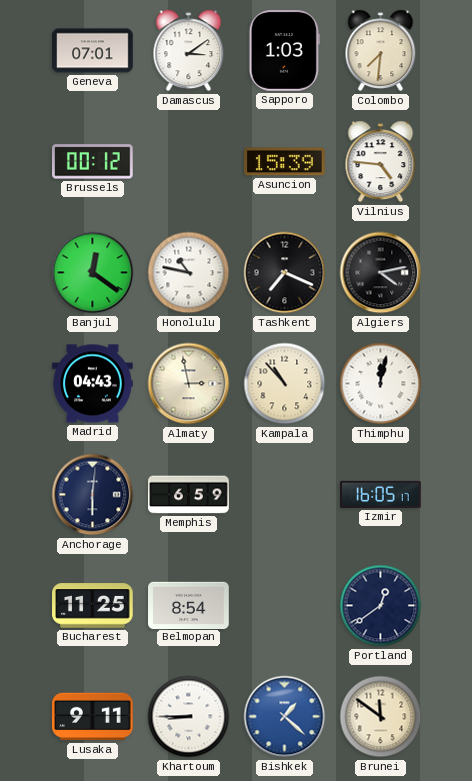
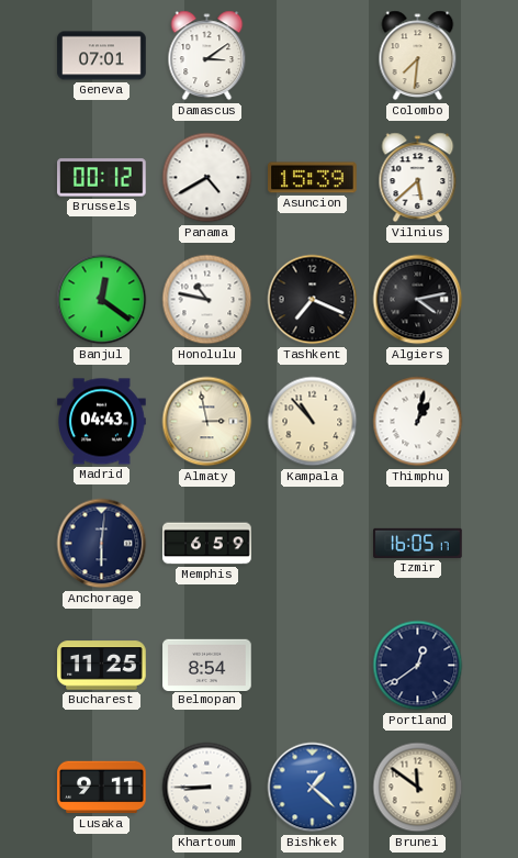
Sapporo: 1:03 -> none (284, 51)
Panama: none -> 4:40 (207, 178)
Vilnius: 4:46 -> 5:38 (418, 178)
Thimphu: 12:02 -> 1:02 (418, 422)
